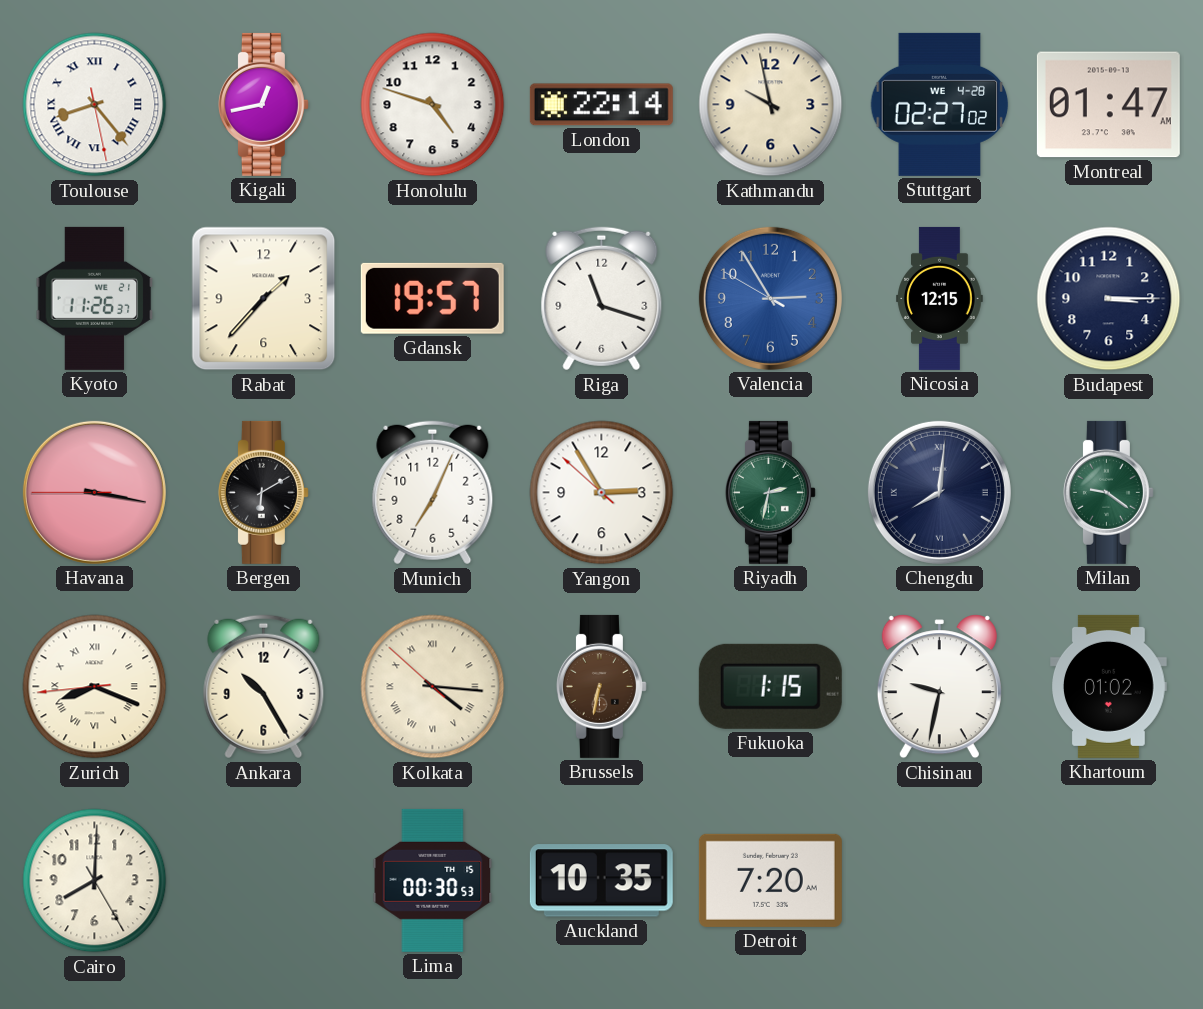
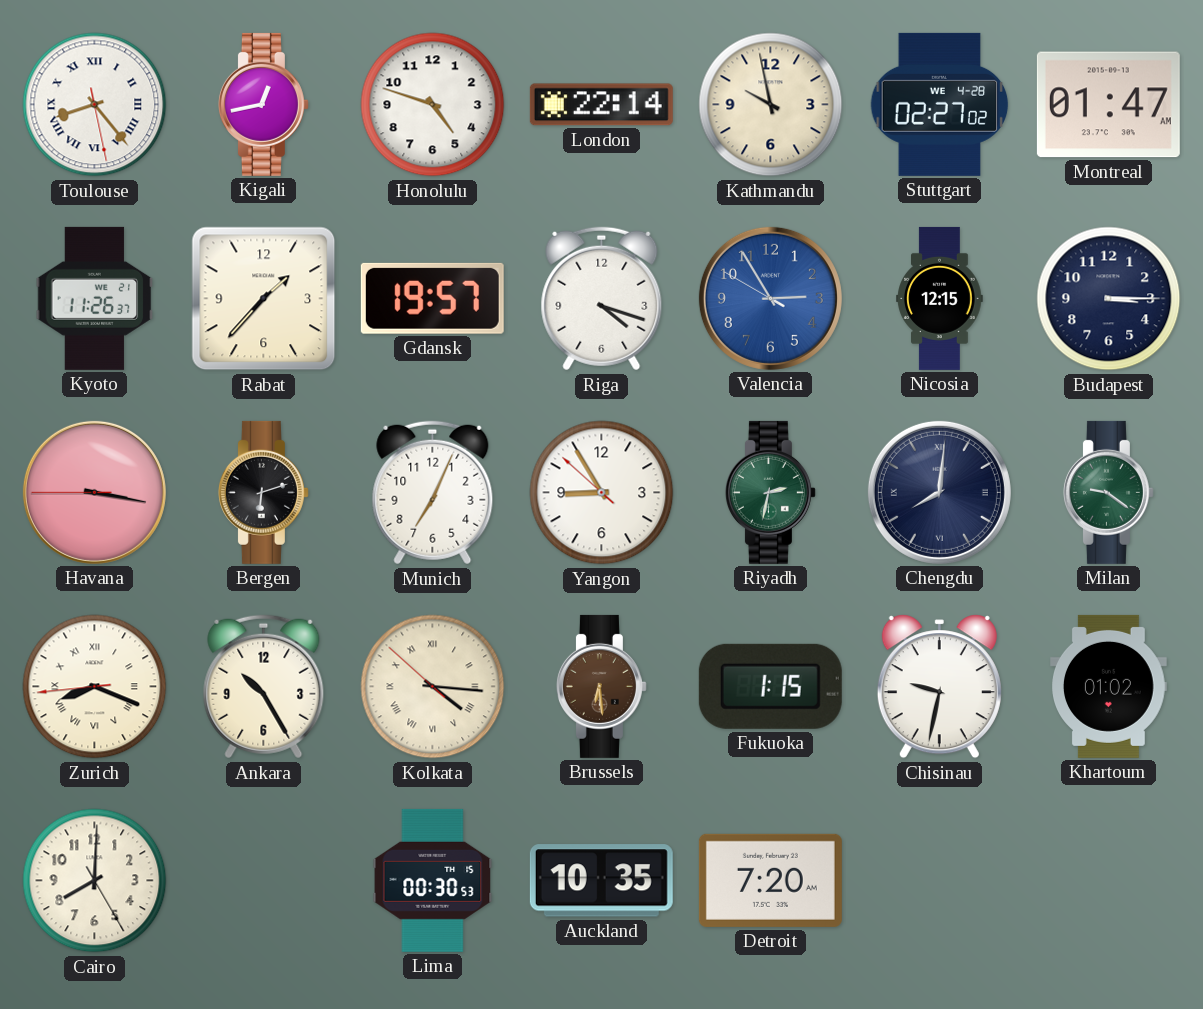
Riga: 11:18 -> 4:18 (602, 299)
Bergen: 6:10 -> 6:12 (263, 492)
Yangon: 2:54 -> 8:54 (602, 493)
Brussels: 6:32 -> 6:29 (601, 686)
